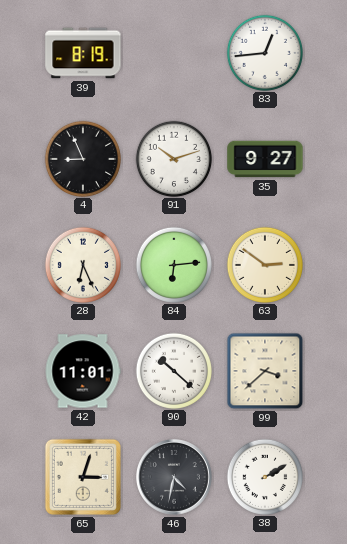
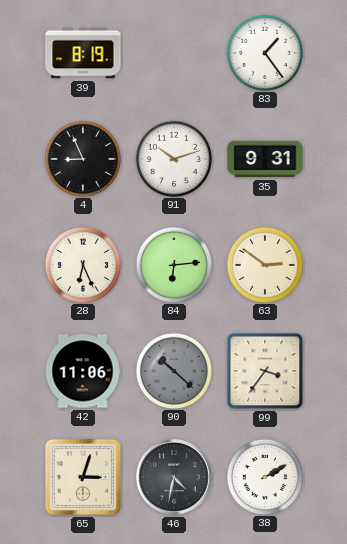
83: 12:44 -> 1:24 (264, 52)
35: 9:27 -> 9:31 (265, 159)
42: 11:01 -> 11:06 (83, 371)
90 dial: white -> grey (173, 370)
99: 3:38 -> 3:36 (265, 371)
